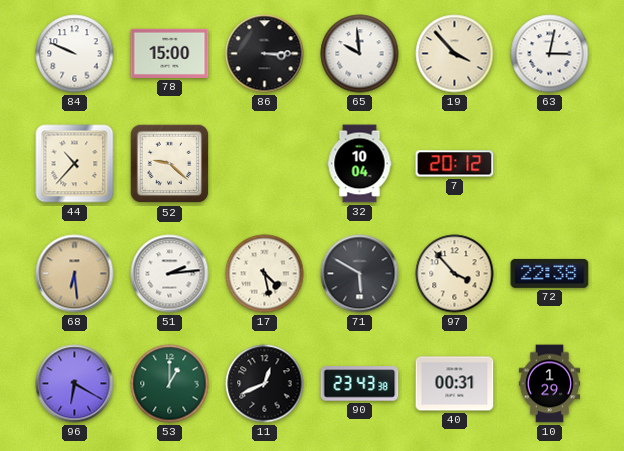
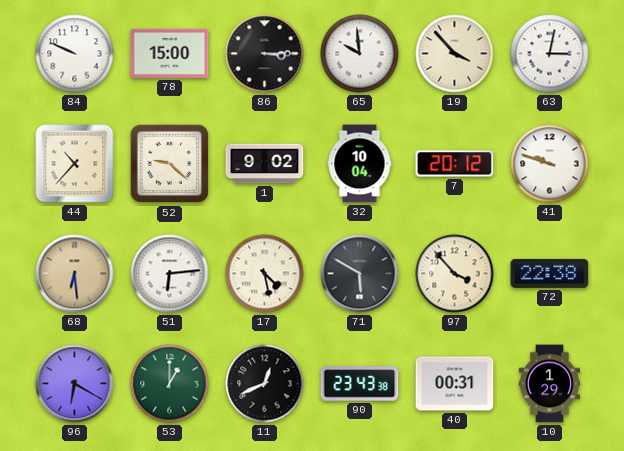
1: none -> 9:02 (265, 164)
41: none -> 9:48 (550, 164)
51: 2:14 -> 6:14 (170, 274)
